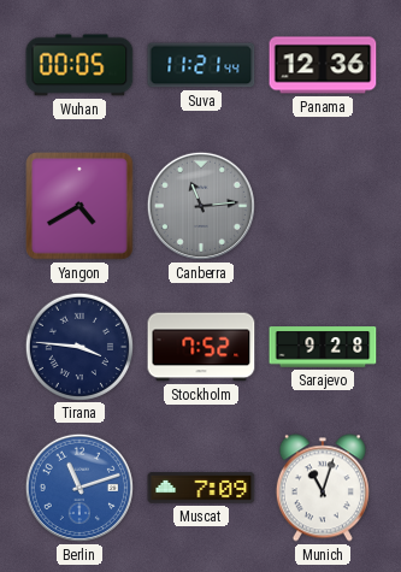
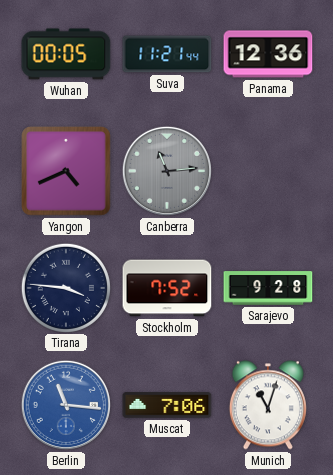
Yangon: 4:40 -> 4:41 (66, 171)
Berlin: 11:12 -> 11:16 (66, 405)
Muscat: 7:09 -> 7:06 (167, 405)
